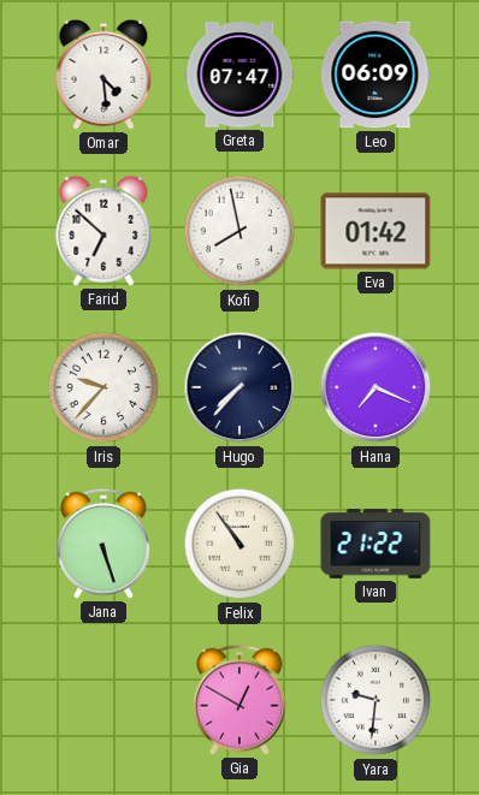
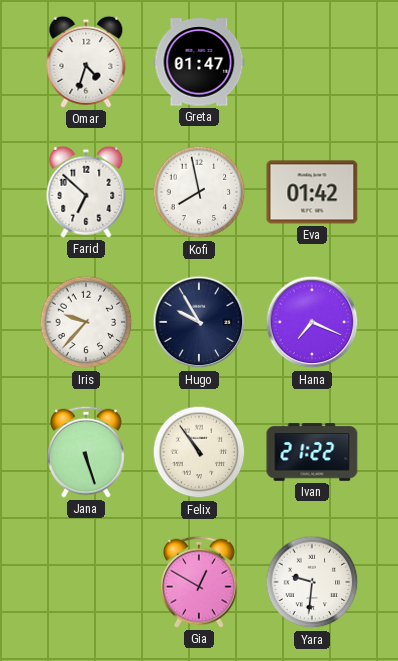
Omar: 4:29 -> 4:33 (86, 62)
Greta: 07:47 -> 01:47 (199, 62)
Leo: 06:09 -> none (375, 75)
Hugo: 7:37 -> 9:55 (199, 322)
